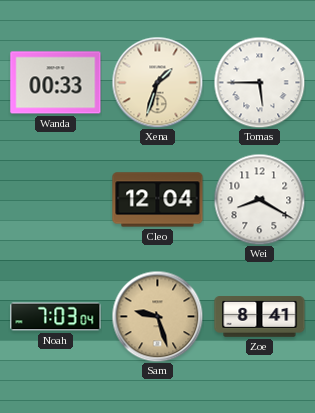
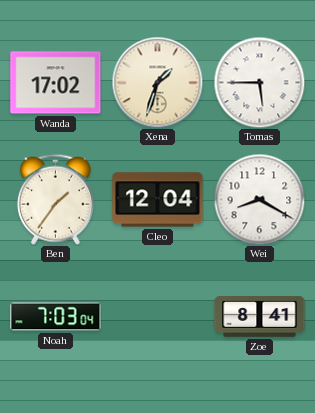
Wanda: 00:33 -> 17:02 (56, 83)
Ben: none -> 1:36 (55, 199)
Sam: 9:27 -> none (157, 316)
